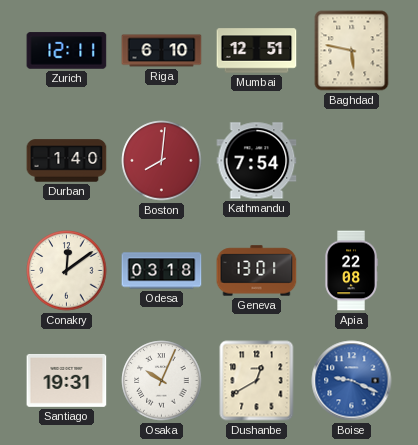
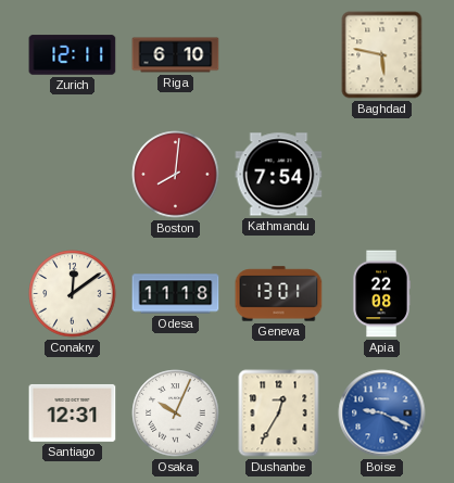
Mumbai: 12:51 -> none (257, 51)
Durban: 1:40 -> none (67, 161)
Odesa: 03:18 -> 11:18 (176, 294)
Santiago: 19:31 -> 12:31 (73, 412)
Dushanbe: 12:40 -> 12:35 (279, 414)
